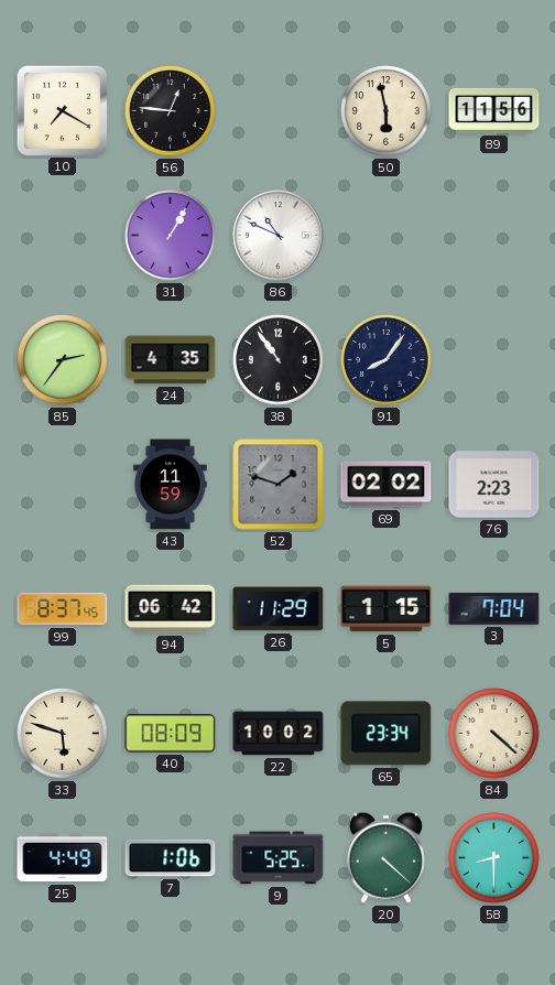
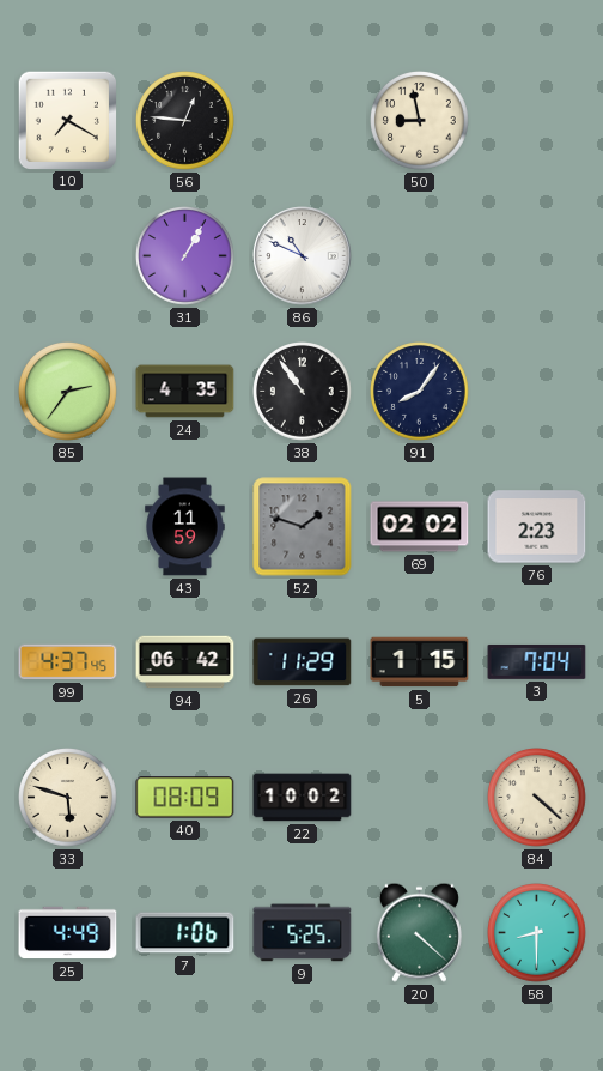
50: 5:58 -> 8:58 (420, 121)
89: 11:56 -> none (494, 110)
99: 8:37 -> 4:37 (68, 662)
65: 23:34 -> none (387, 734)
